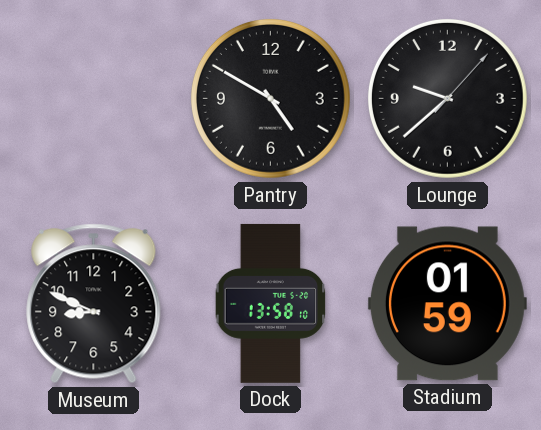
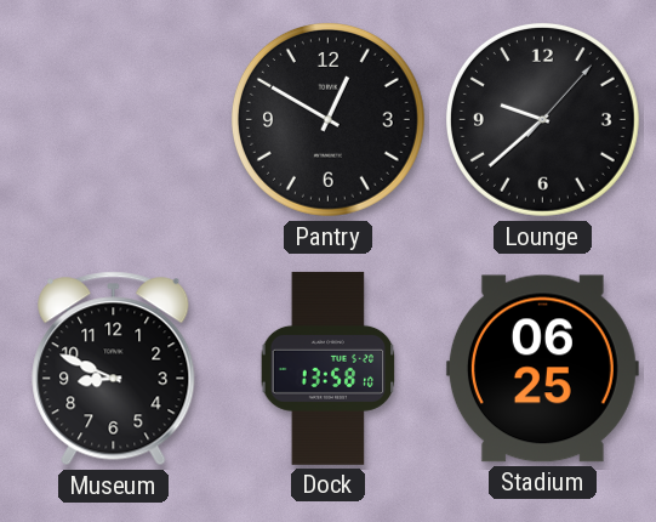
Pantry: 4:50 -> 12:50 (327, 119)
Stadium: 01:59 -> 06:25 (542, 369)
